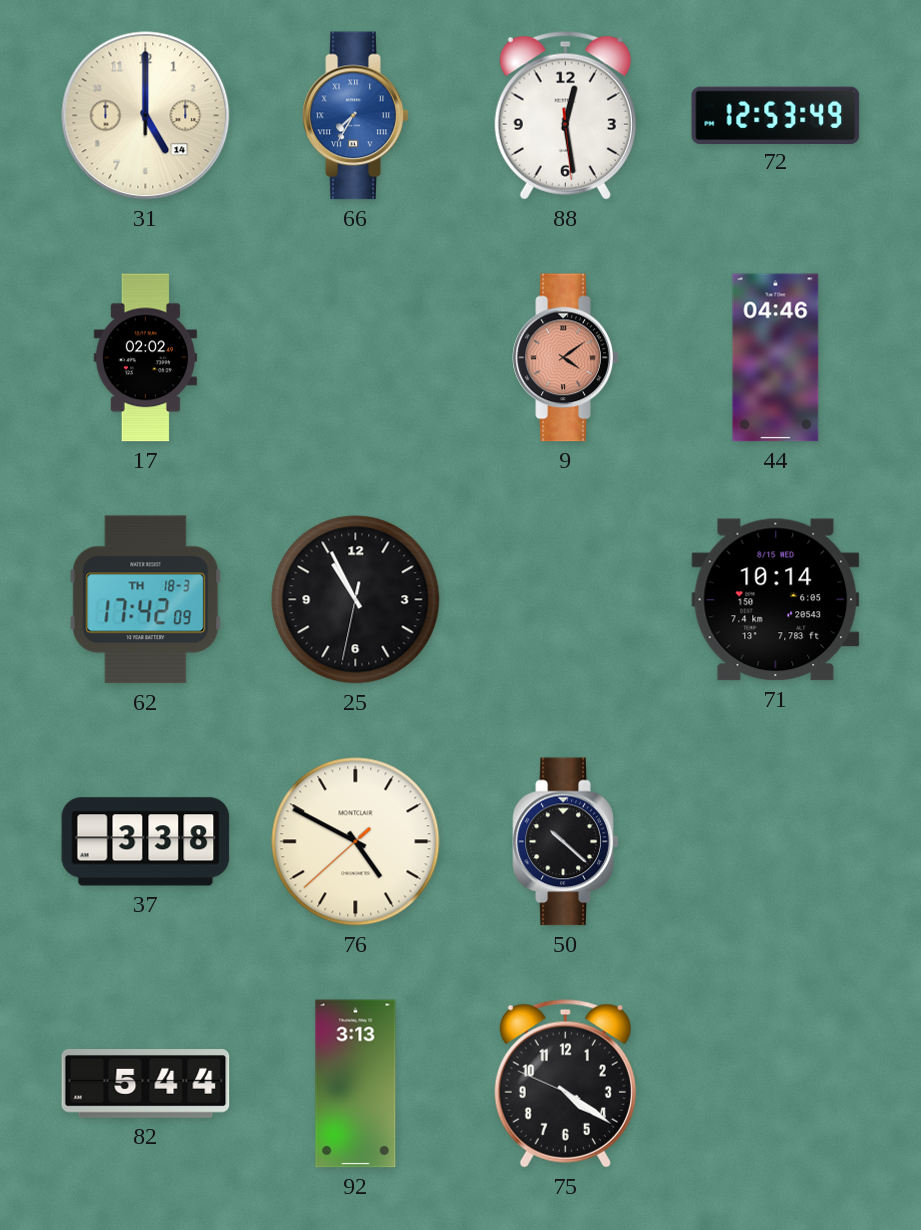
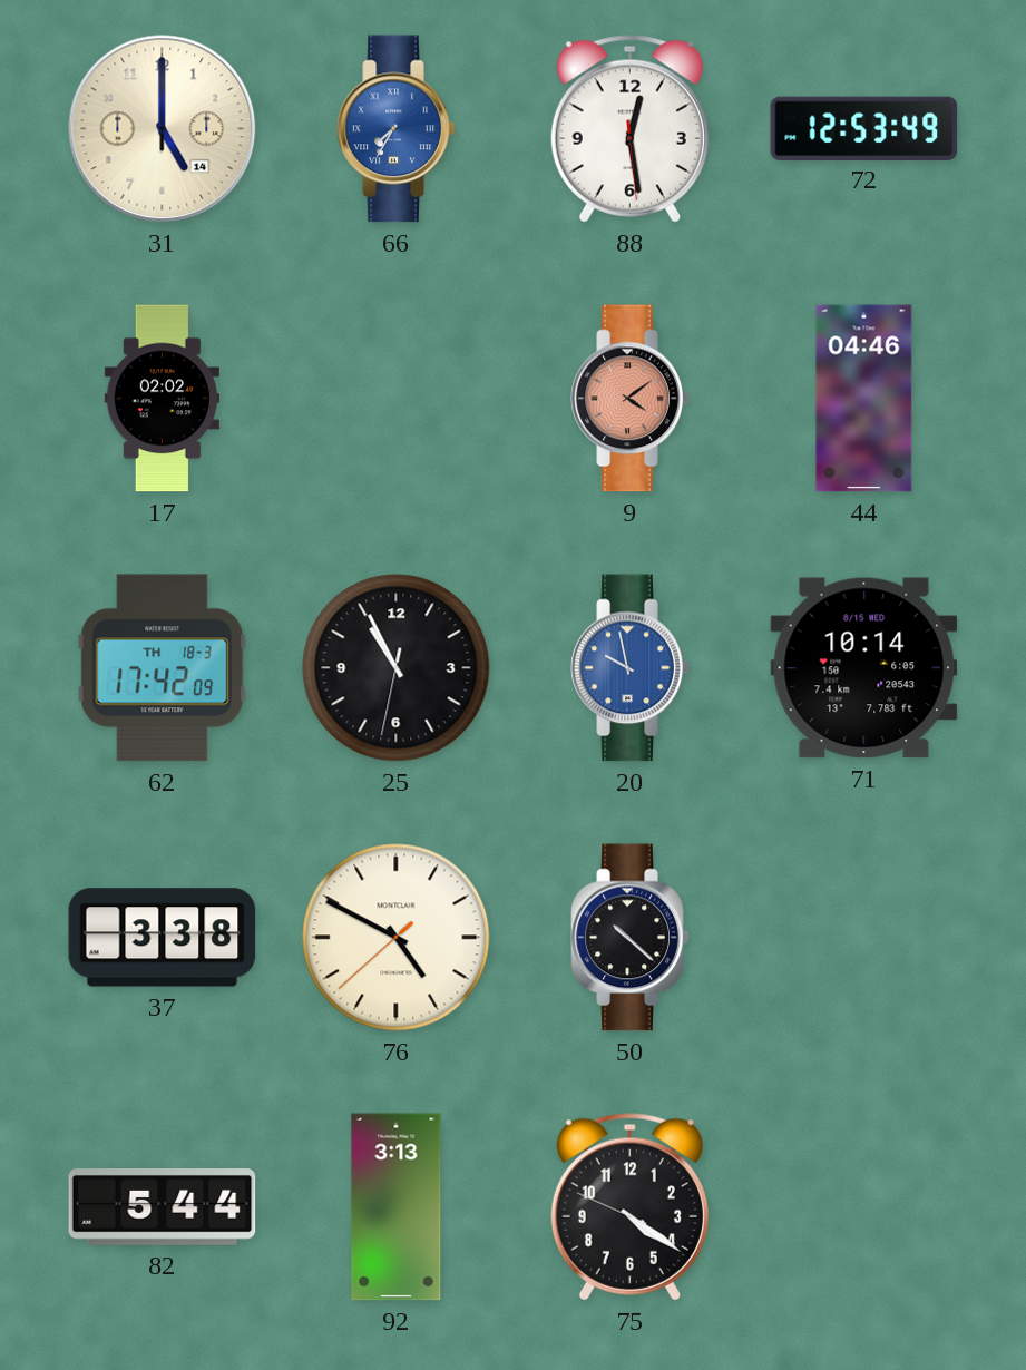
20: none -> 9:58 (631, 668)
